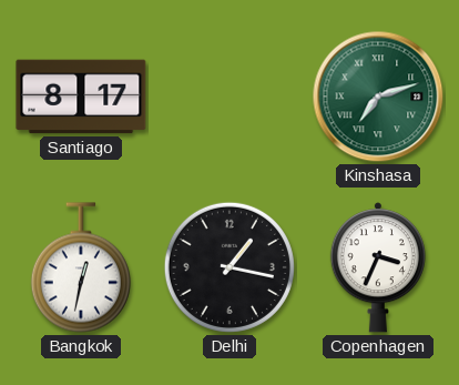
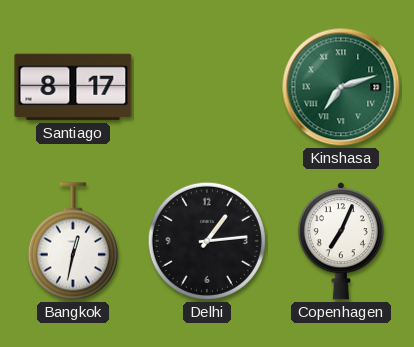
Delhi: 1:17 -> 1:14 (207, 241)
Copenhagen: 3:34 -> 7:04 (341, 241)
